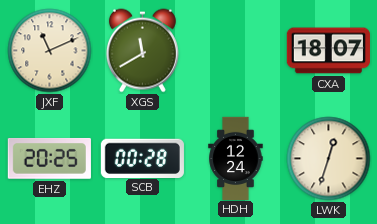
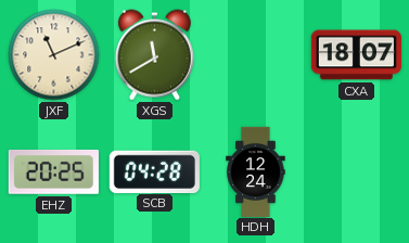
SCB: 00:28 -> 04:28 (154, 171)
LWK: 12:33 -> none (329, 159)
